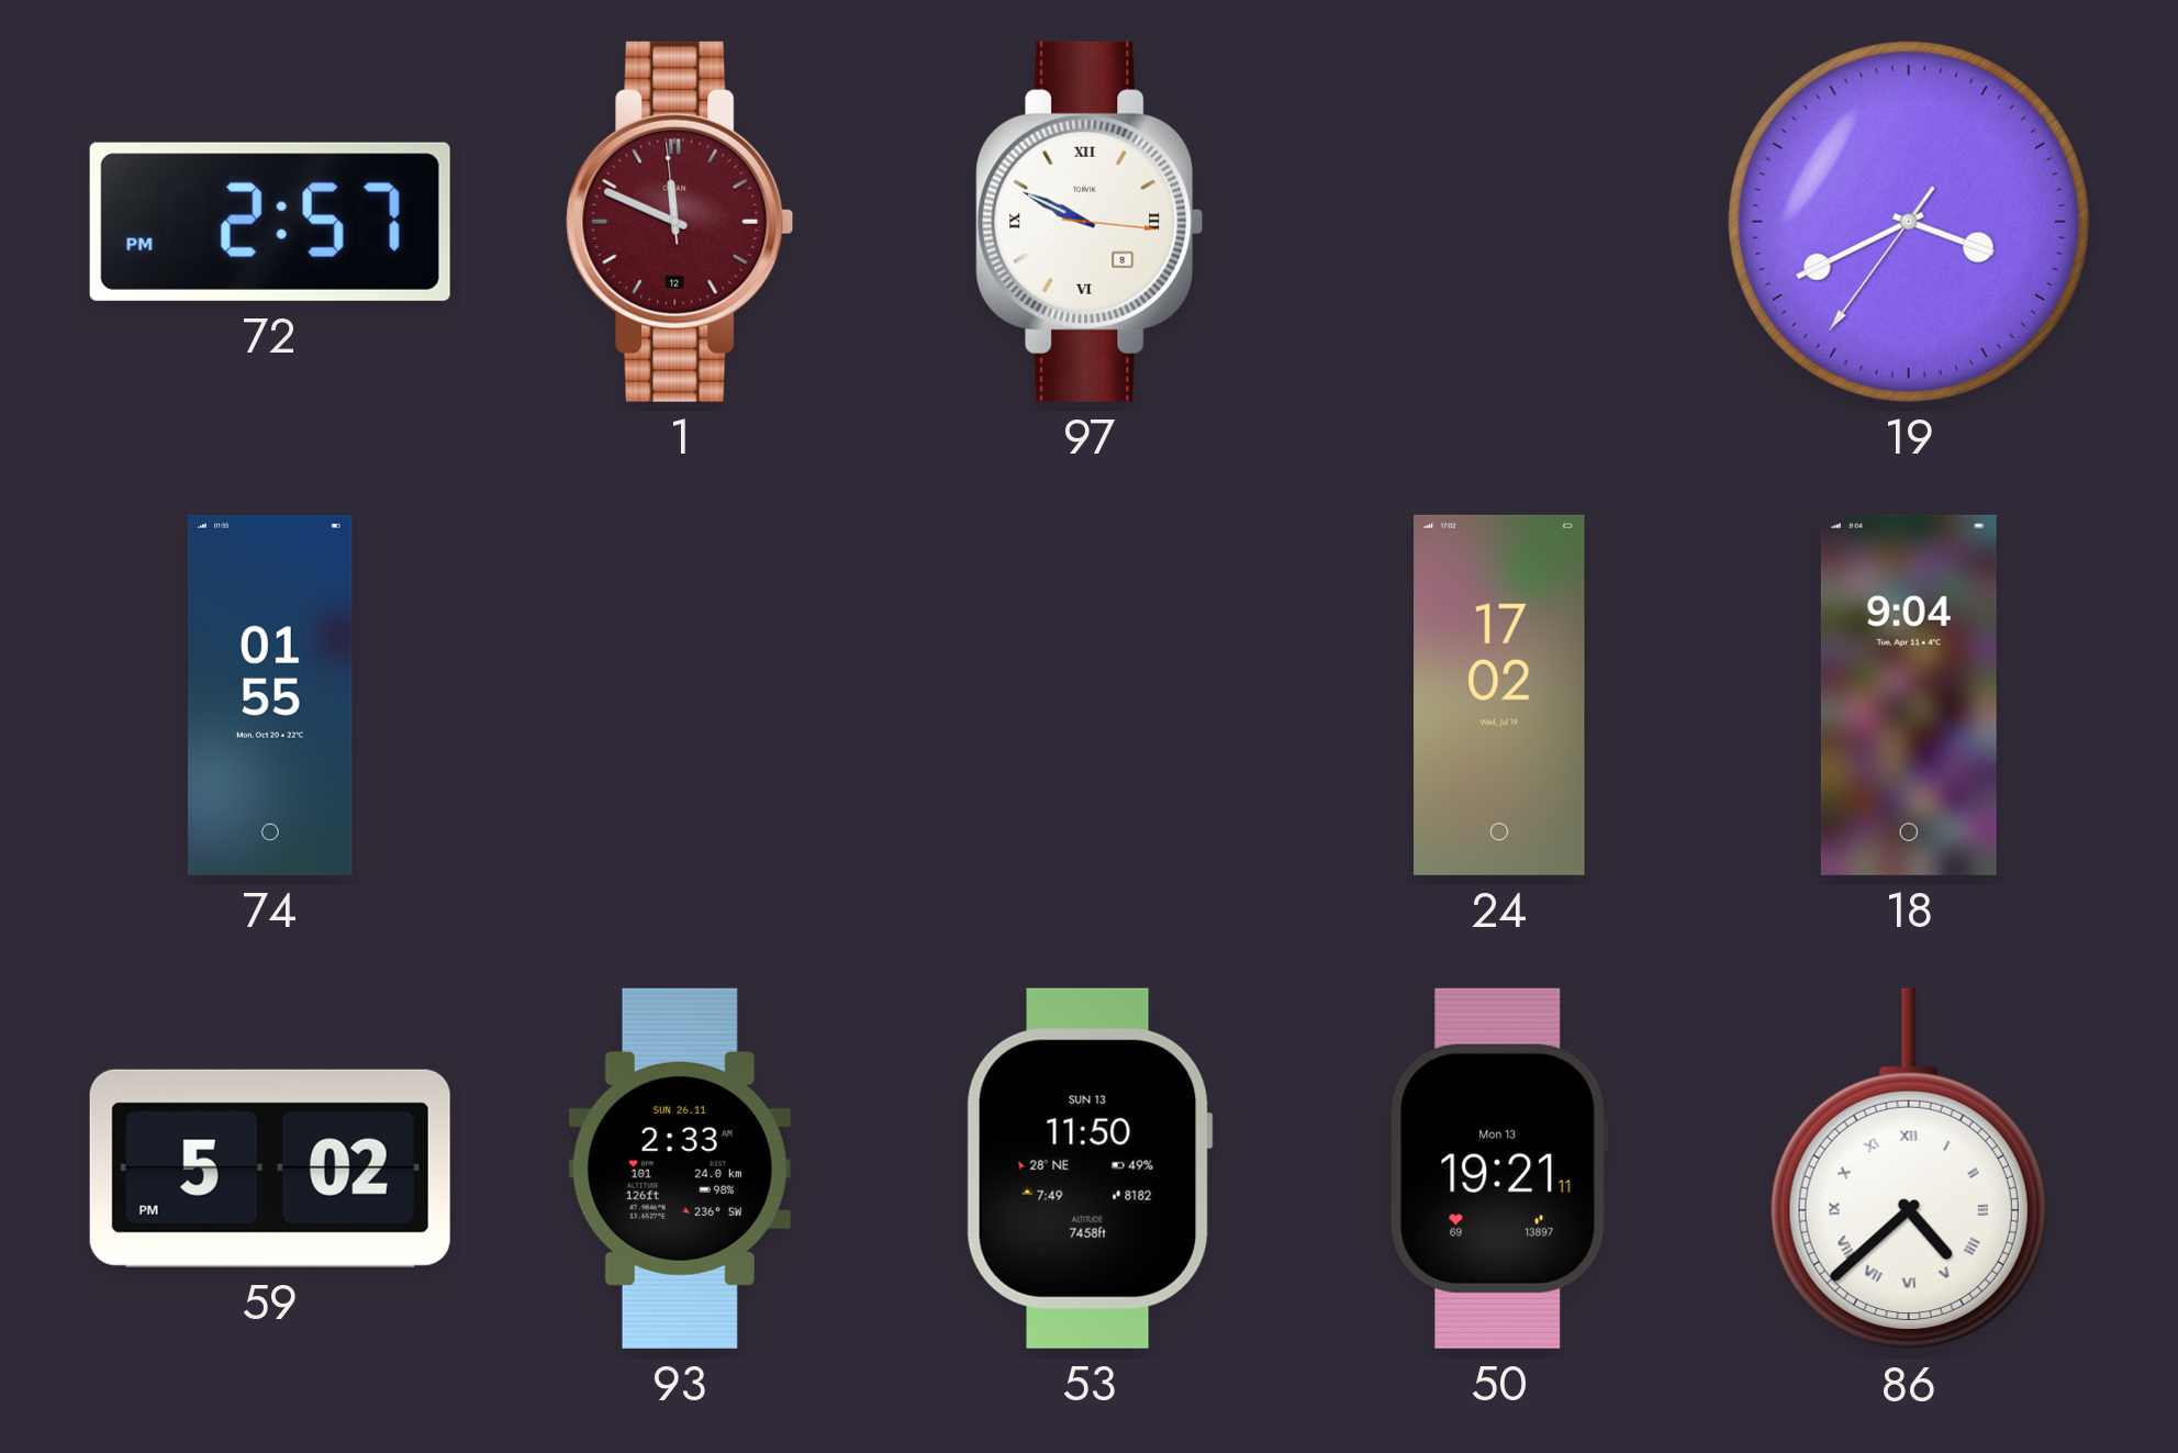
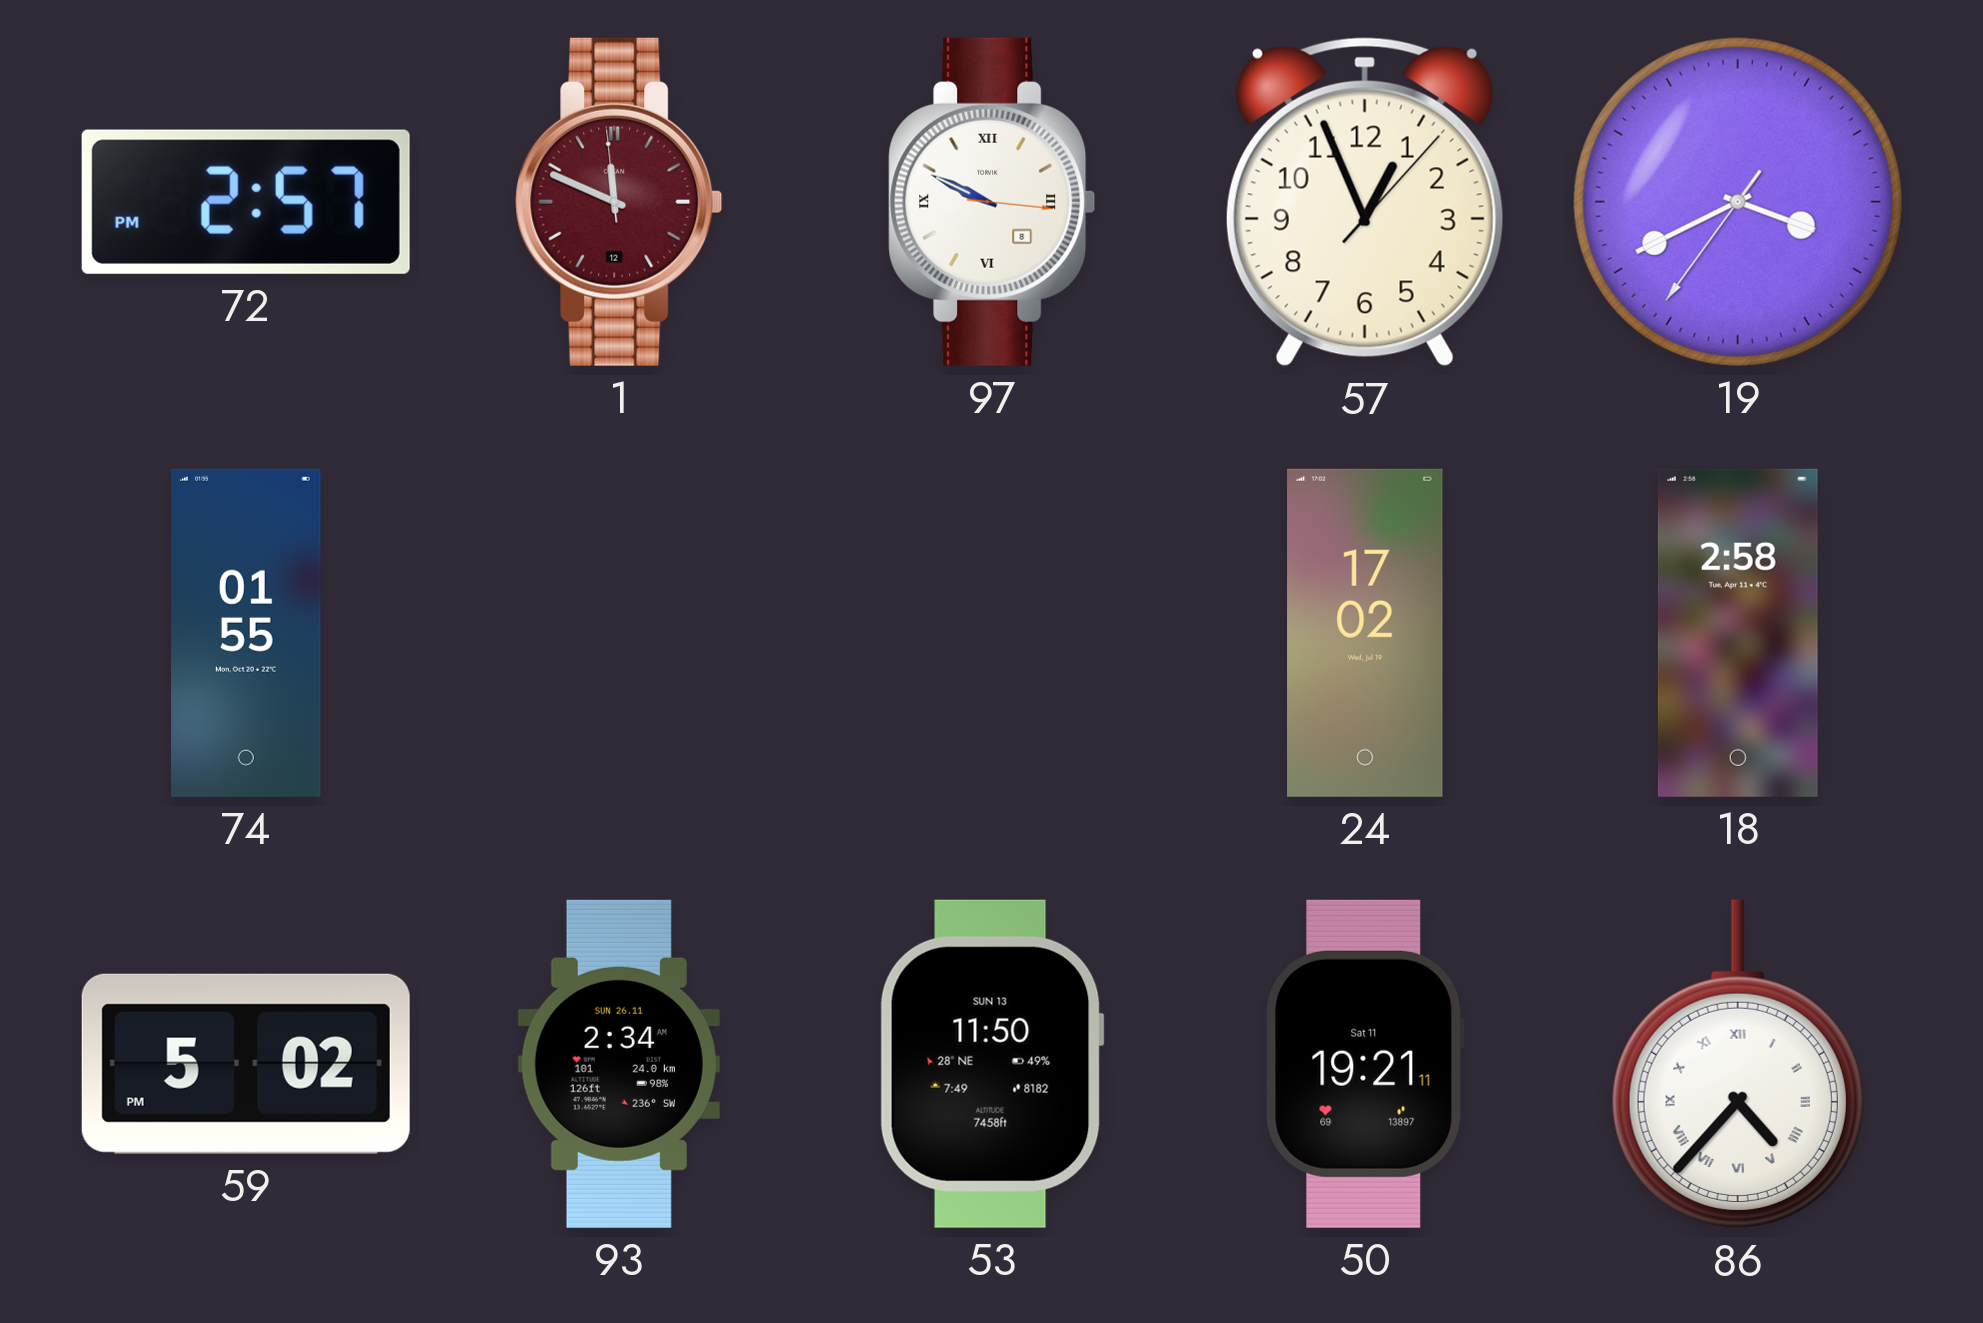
57: none -> 12:56 (1365, 202)
18: 9:04 -> 2:58 (1738, 633)
93: 2:33 -> 2:34 (619, 1064)
50 date: Mon 13 -> Sat 11 (1365, 1064)
86: 4:38 -> 4:37 (1738, 1064)
